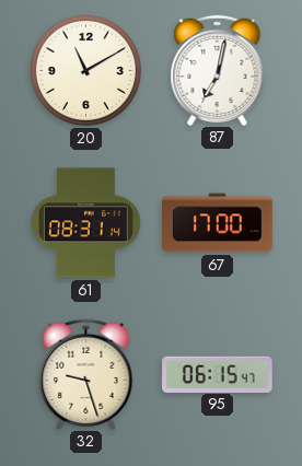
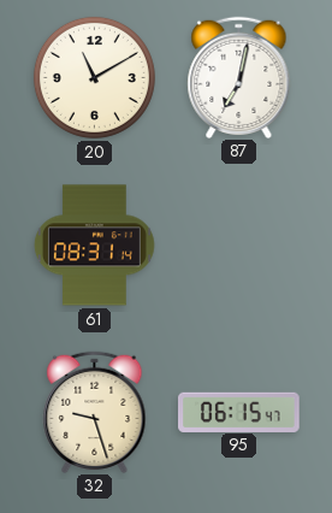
67: 17:00 -> none (218, 223)
